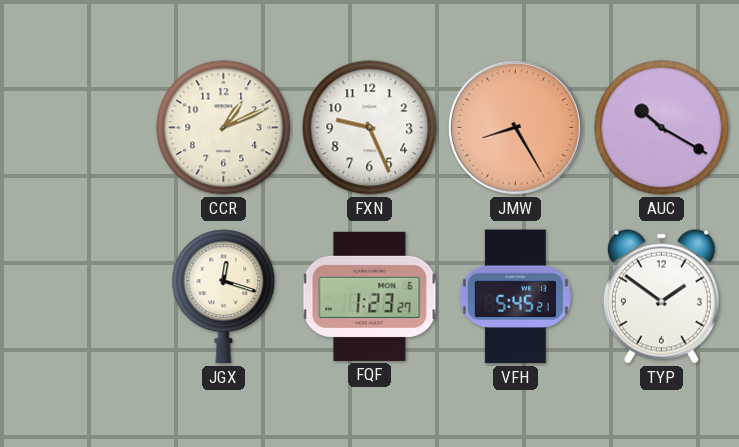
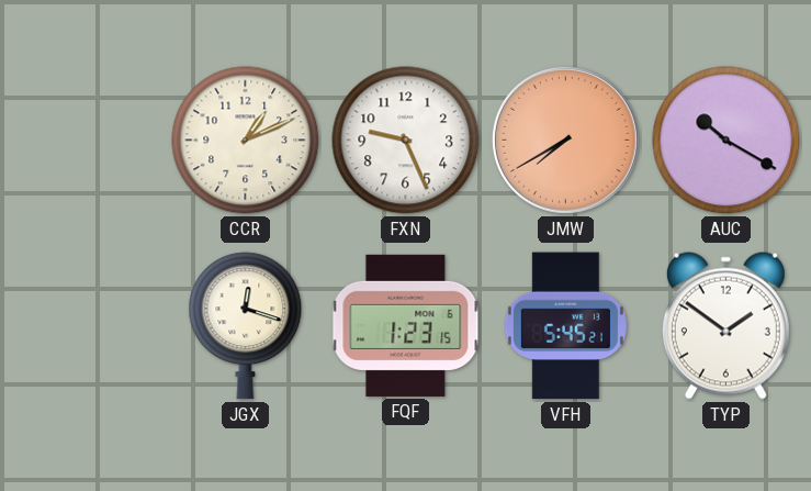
JMW: 8:25 -> 7:40 (565, 140)
FQF: 1:23:27 -> 1:23:15 (406, 325)
